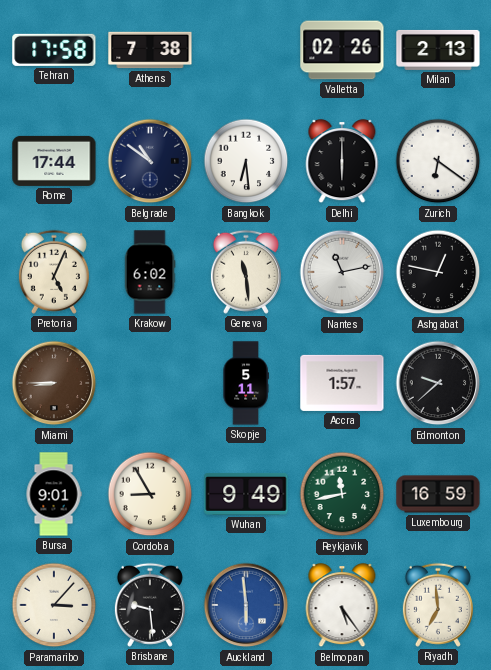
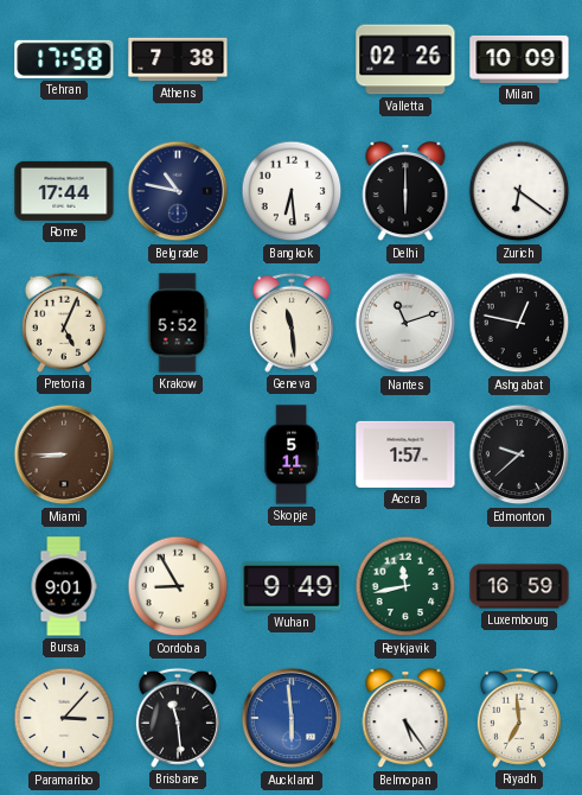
Milan: 2:13 -> 10:09 (519, 59)
Belgrade: 10:51 -> 10:47 (178, 191)
Krakow: 6:02 -> 5:52 (178, 323)
Nantes: 11:13 -> 11:12 (405, 323)
Brisbane: 9:29 -> 11:29 (178, 718)
